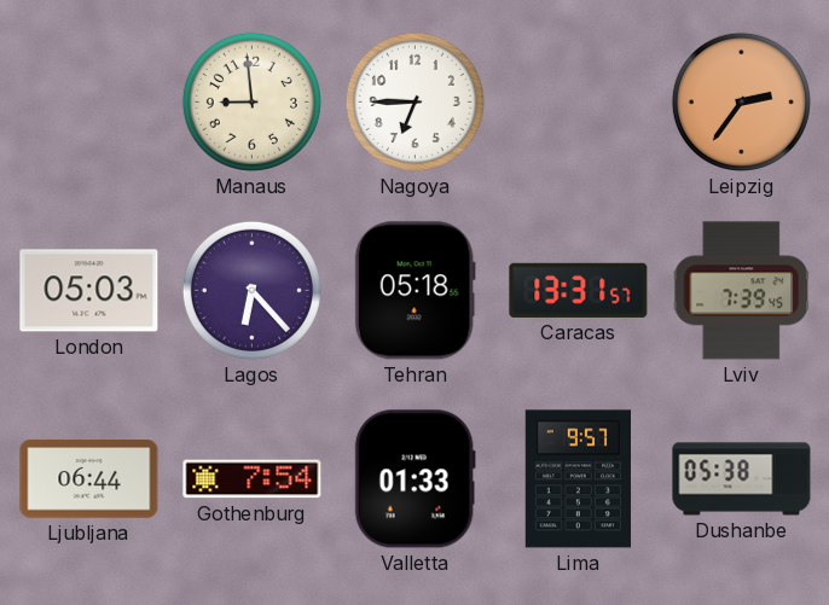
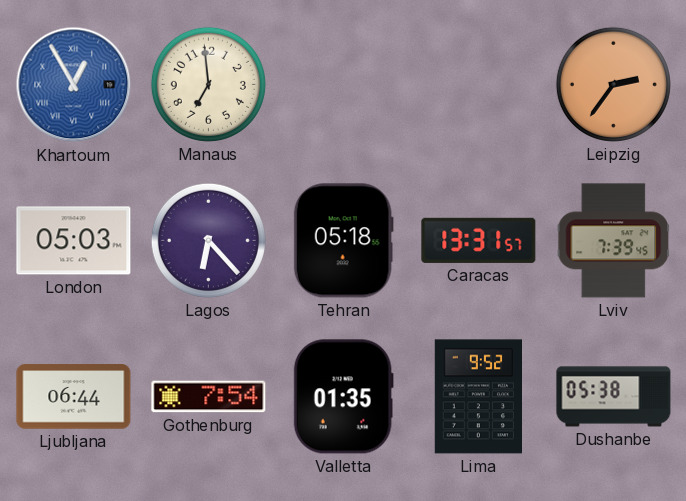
Khartoum: none -> 12:55 (74, 85)
Manaus: 8:59 -> 6:59 (208, 84)
Nagoya: 6:45 -> none (414, 101)
Valletta: 01:33 -> 01:35 (343, 397)
Lima: 9:57 -> 9:52 (478, 397)
